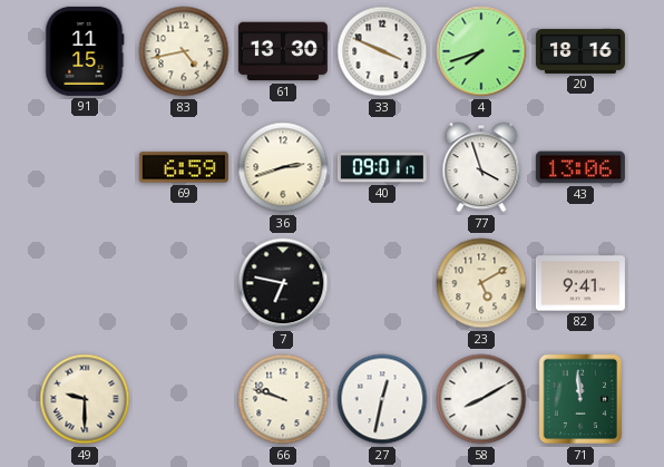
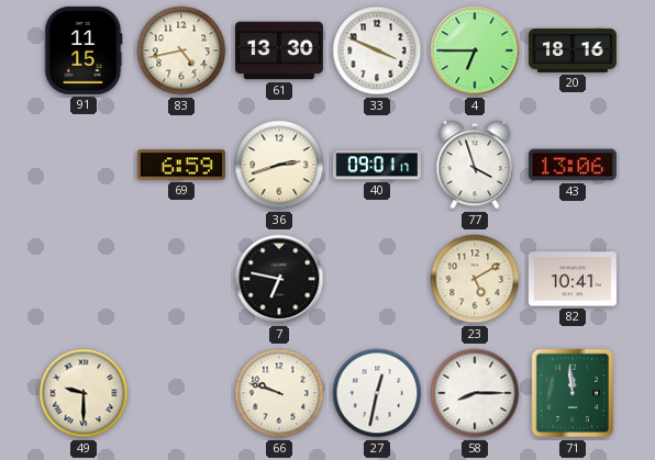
4: 7:42 -> 6:45 (475, 51)
82: 9:41 -> 10:41 (573, 279)
58: 8:10 -> 8:15 (475, 393)
